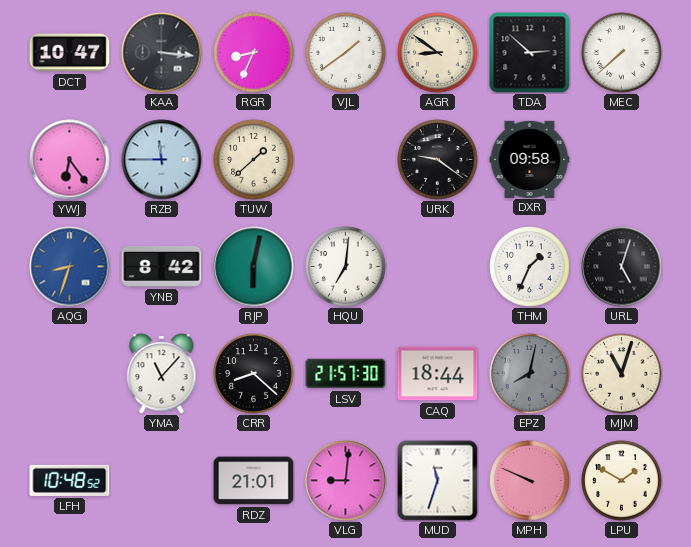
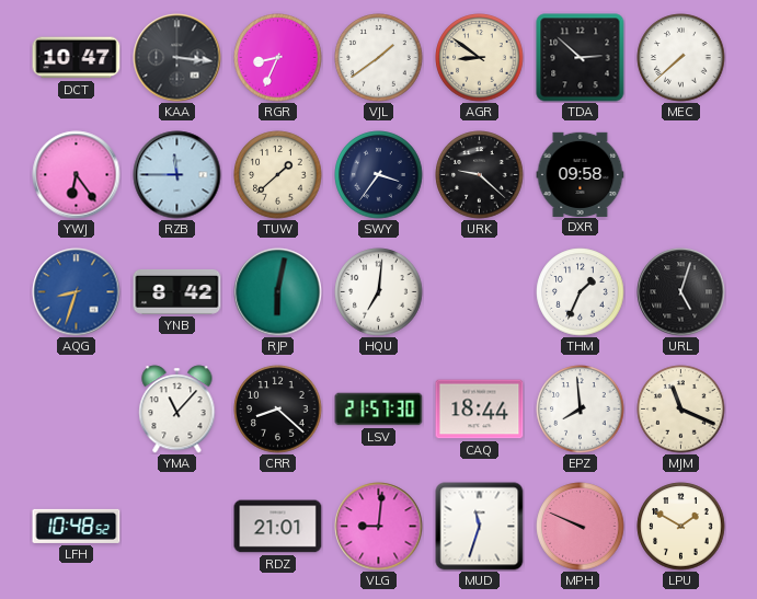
SWY: none -> 3:36 (379, 175)
URK: 9:21 -> 9:22 (480, 175)
EPZ: 8:02 -> 7:59 (581, 410)
EPZ dial: grey -> white (581, 410)
MJM: 11:03 -> 11:19 (681, 410)
